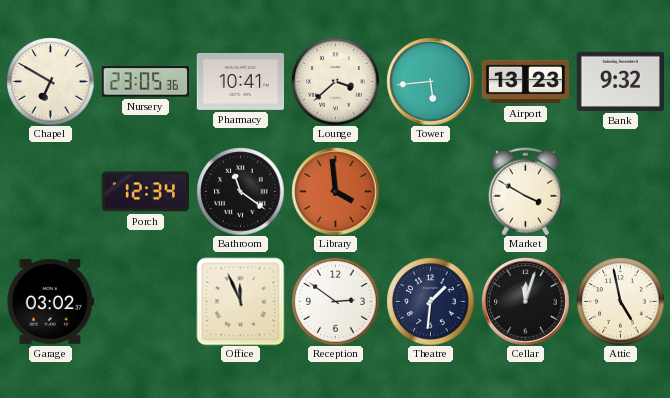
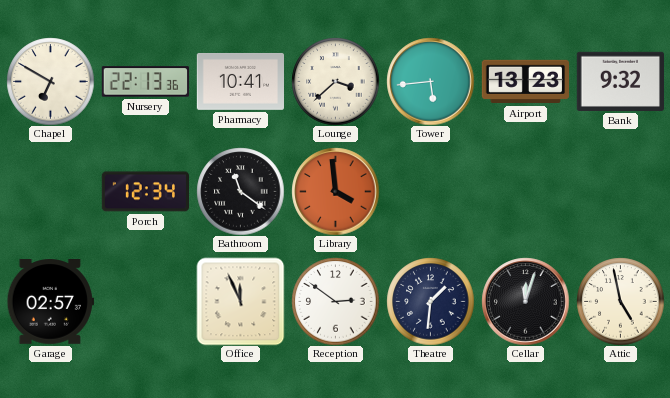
Nursery: 23:05 -> 22:13 (145, 82)
Market: 3:50 -> none (525, 191)
Garage: 03:02 -> 02:57 (50, 302)
